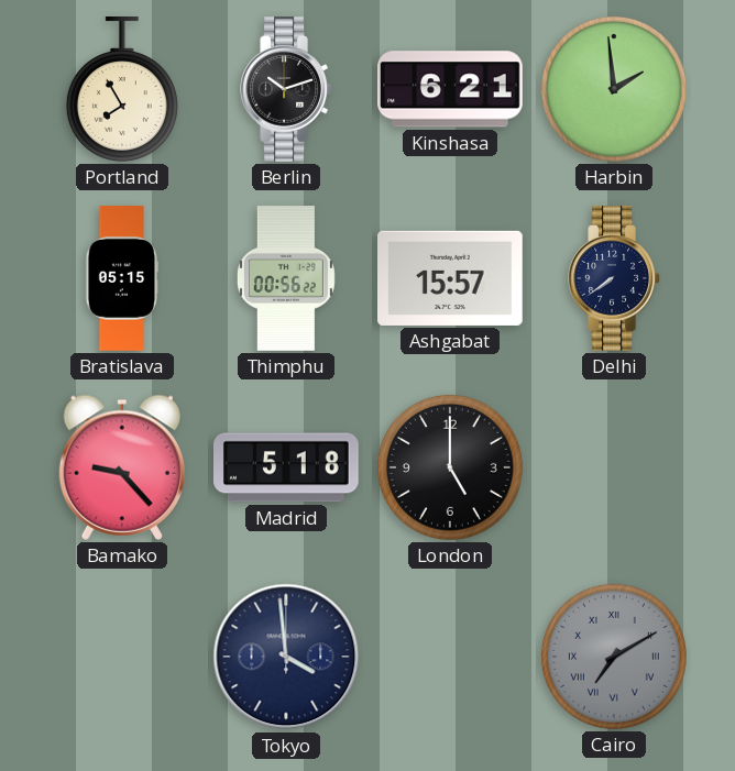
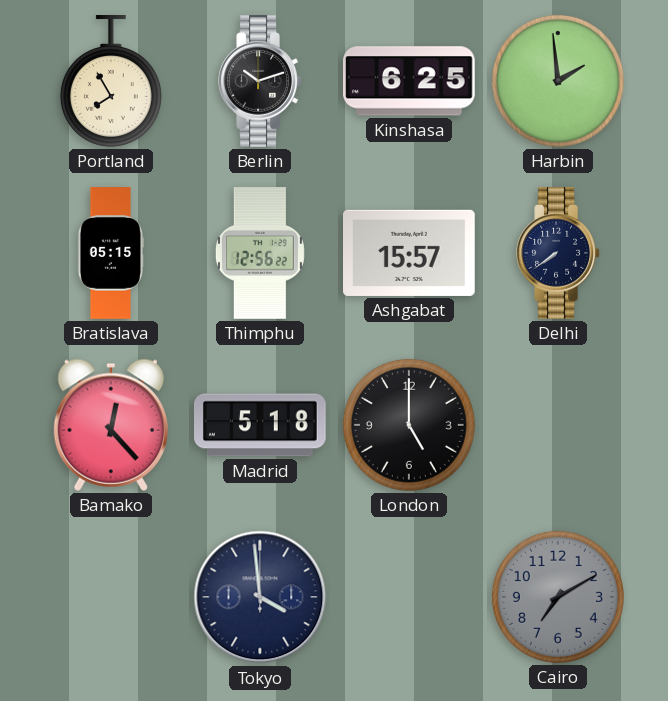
Kinshasa: 6:21 -> 6:25 (410, 81)
Thimphu: 00:56 -> 12:56 (260, 253)
Bamako: 9:23 -> 12:23 (111, 425)
Cairo numerals: Roman -> Arabic (558, 597)
